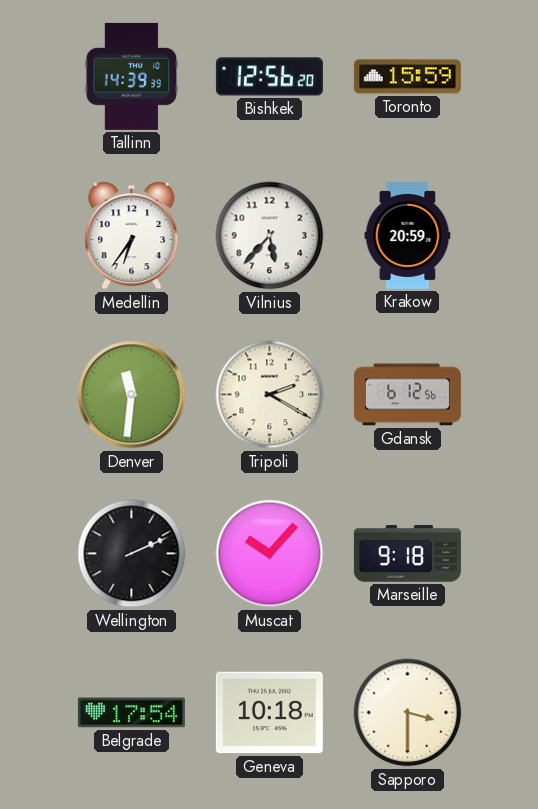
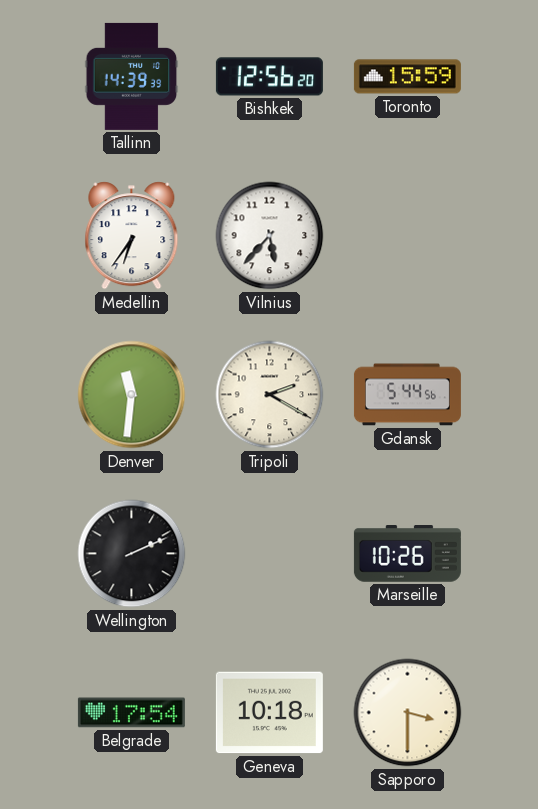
Krakow: 20:59 -> none (408, 235)
Gdansk: 6:12 -> 5:44 (407, 395)
Muscat: 10:07 -> none (270, 554)
Marseille: 9:18 -> 10:26 (407, 554)
